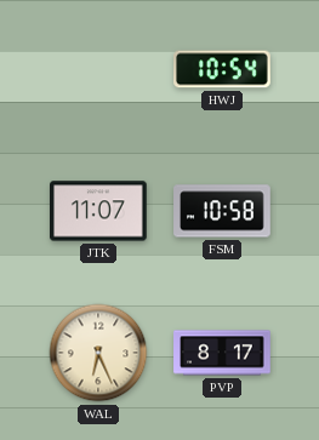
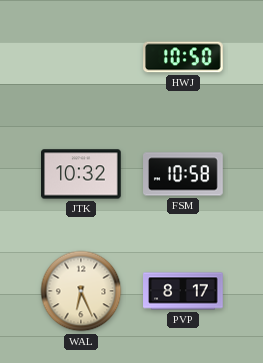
HWJ: 10:54 -> 10:50 (183, 57)
JTK: 11:07 -> 10:32 (82, 174)
